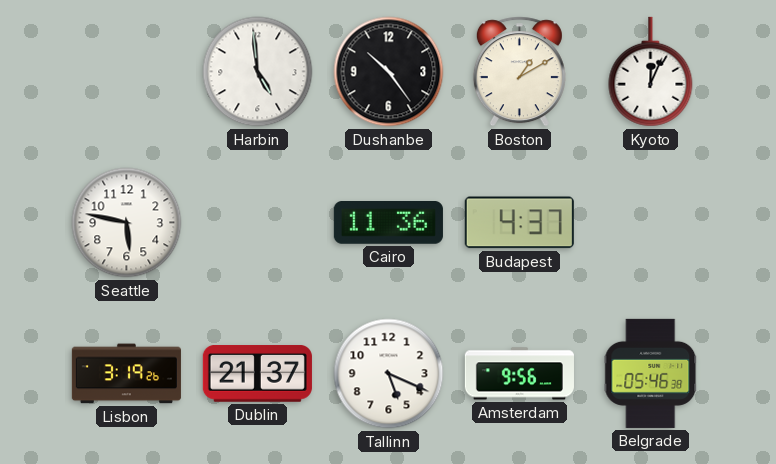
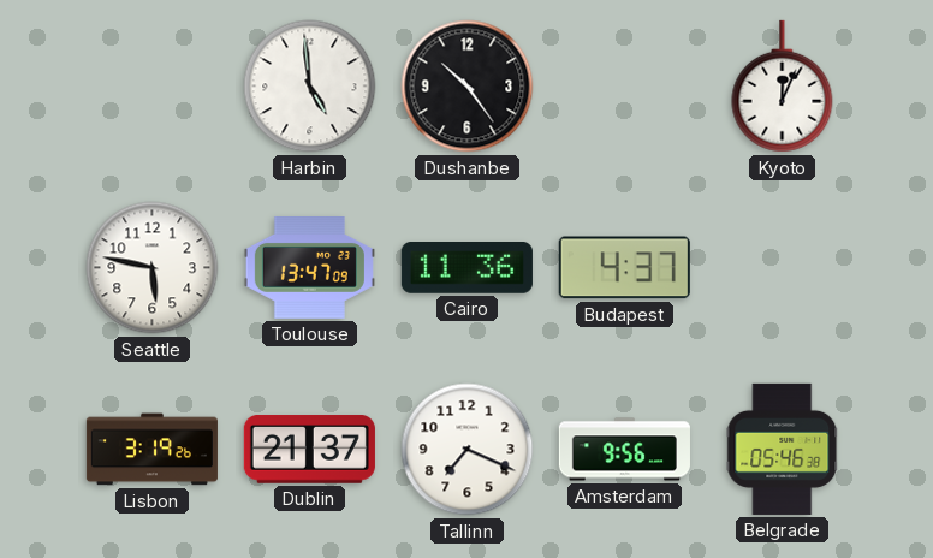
Boston: 1:10 -> none (519, 72)
Toulouse: none -> 13:47 (309, 268)
Tallinn: 5:19 -> 7:19 (468, 450)
